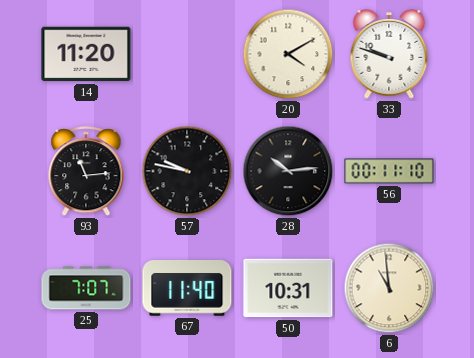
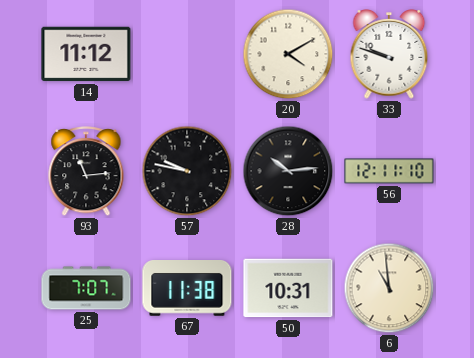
14: 11:20 -> 11:12 (86, 54)
56: 00:11 -> 12:11 (389, 171)
67: 11:40 -> 11:38 (187, 289)
